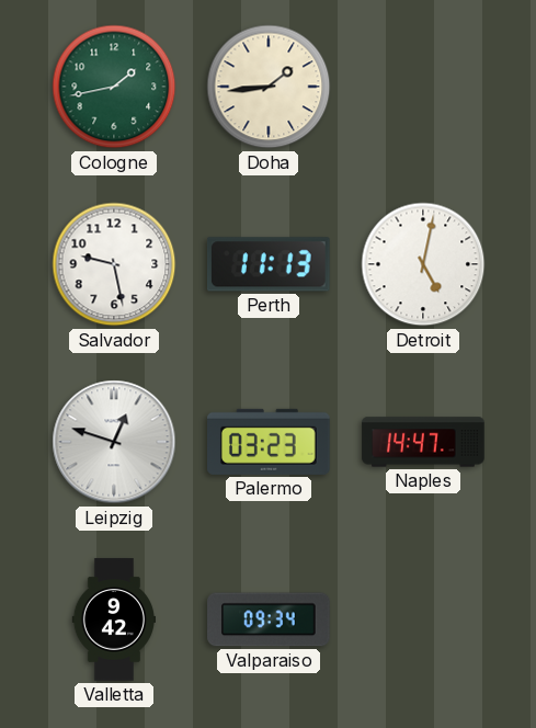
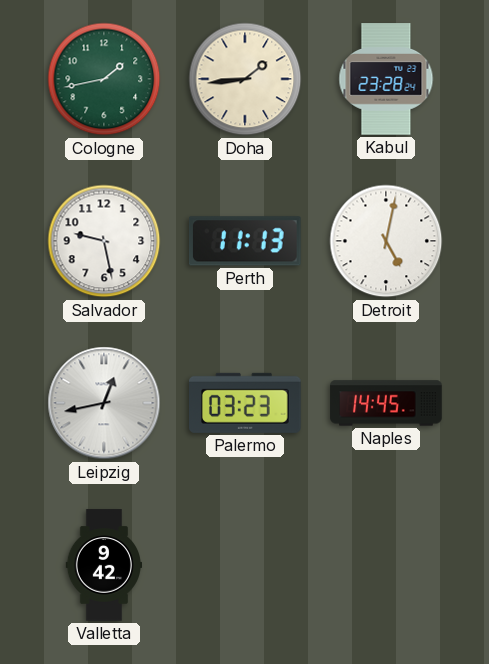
Kabul: none -> 23:28 (386, 79)
Leipzig: 12:48 -> 12:43 (104, 403)
Naples: 14:47 -> 14:45 (386, 403)
Valparaiso: 09:34 -> none (269, 619)
